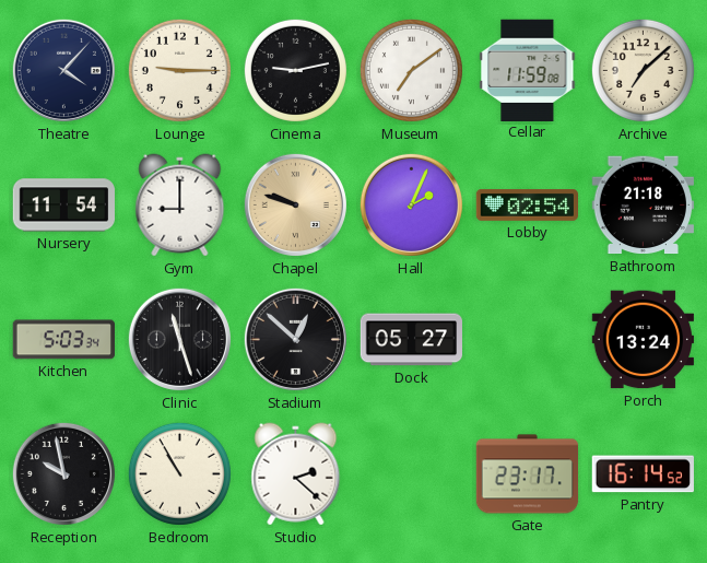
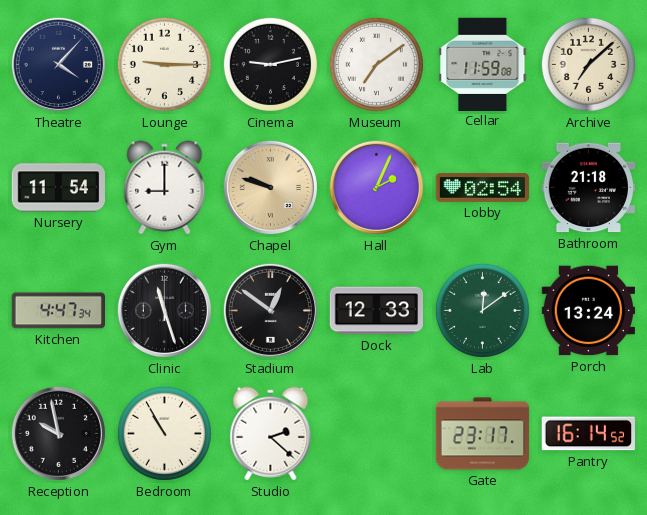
Kitchen: 5:03 -> 4:47 (58, 311)
Stadium: 12:52 -> 12:51 (270, 310)
Dock: 05:27 -> 12:33 (376, 311)
Lab: none -> 12:09 (482, 310)
